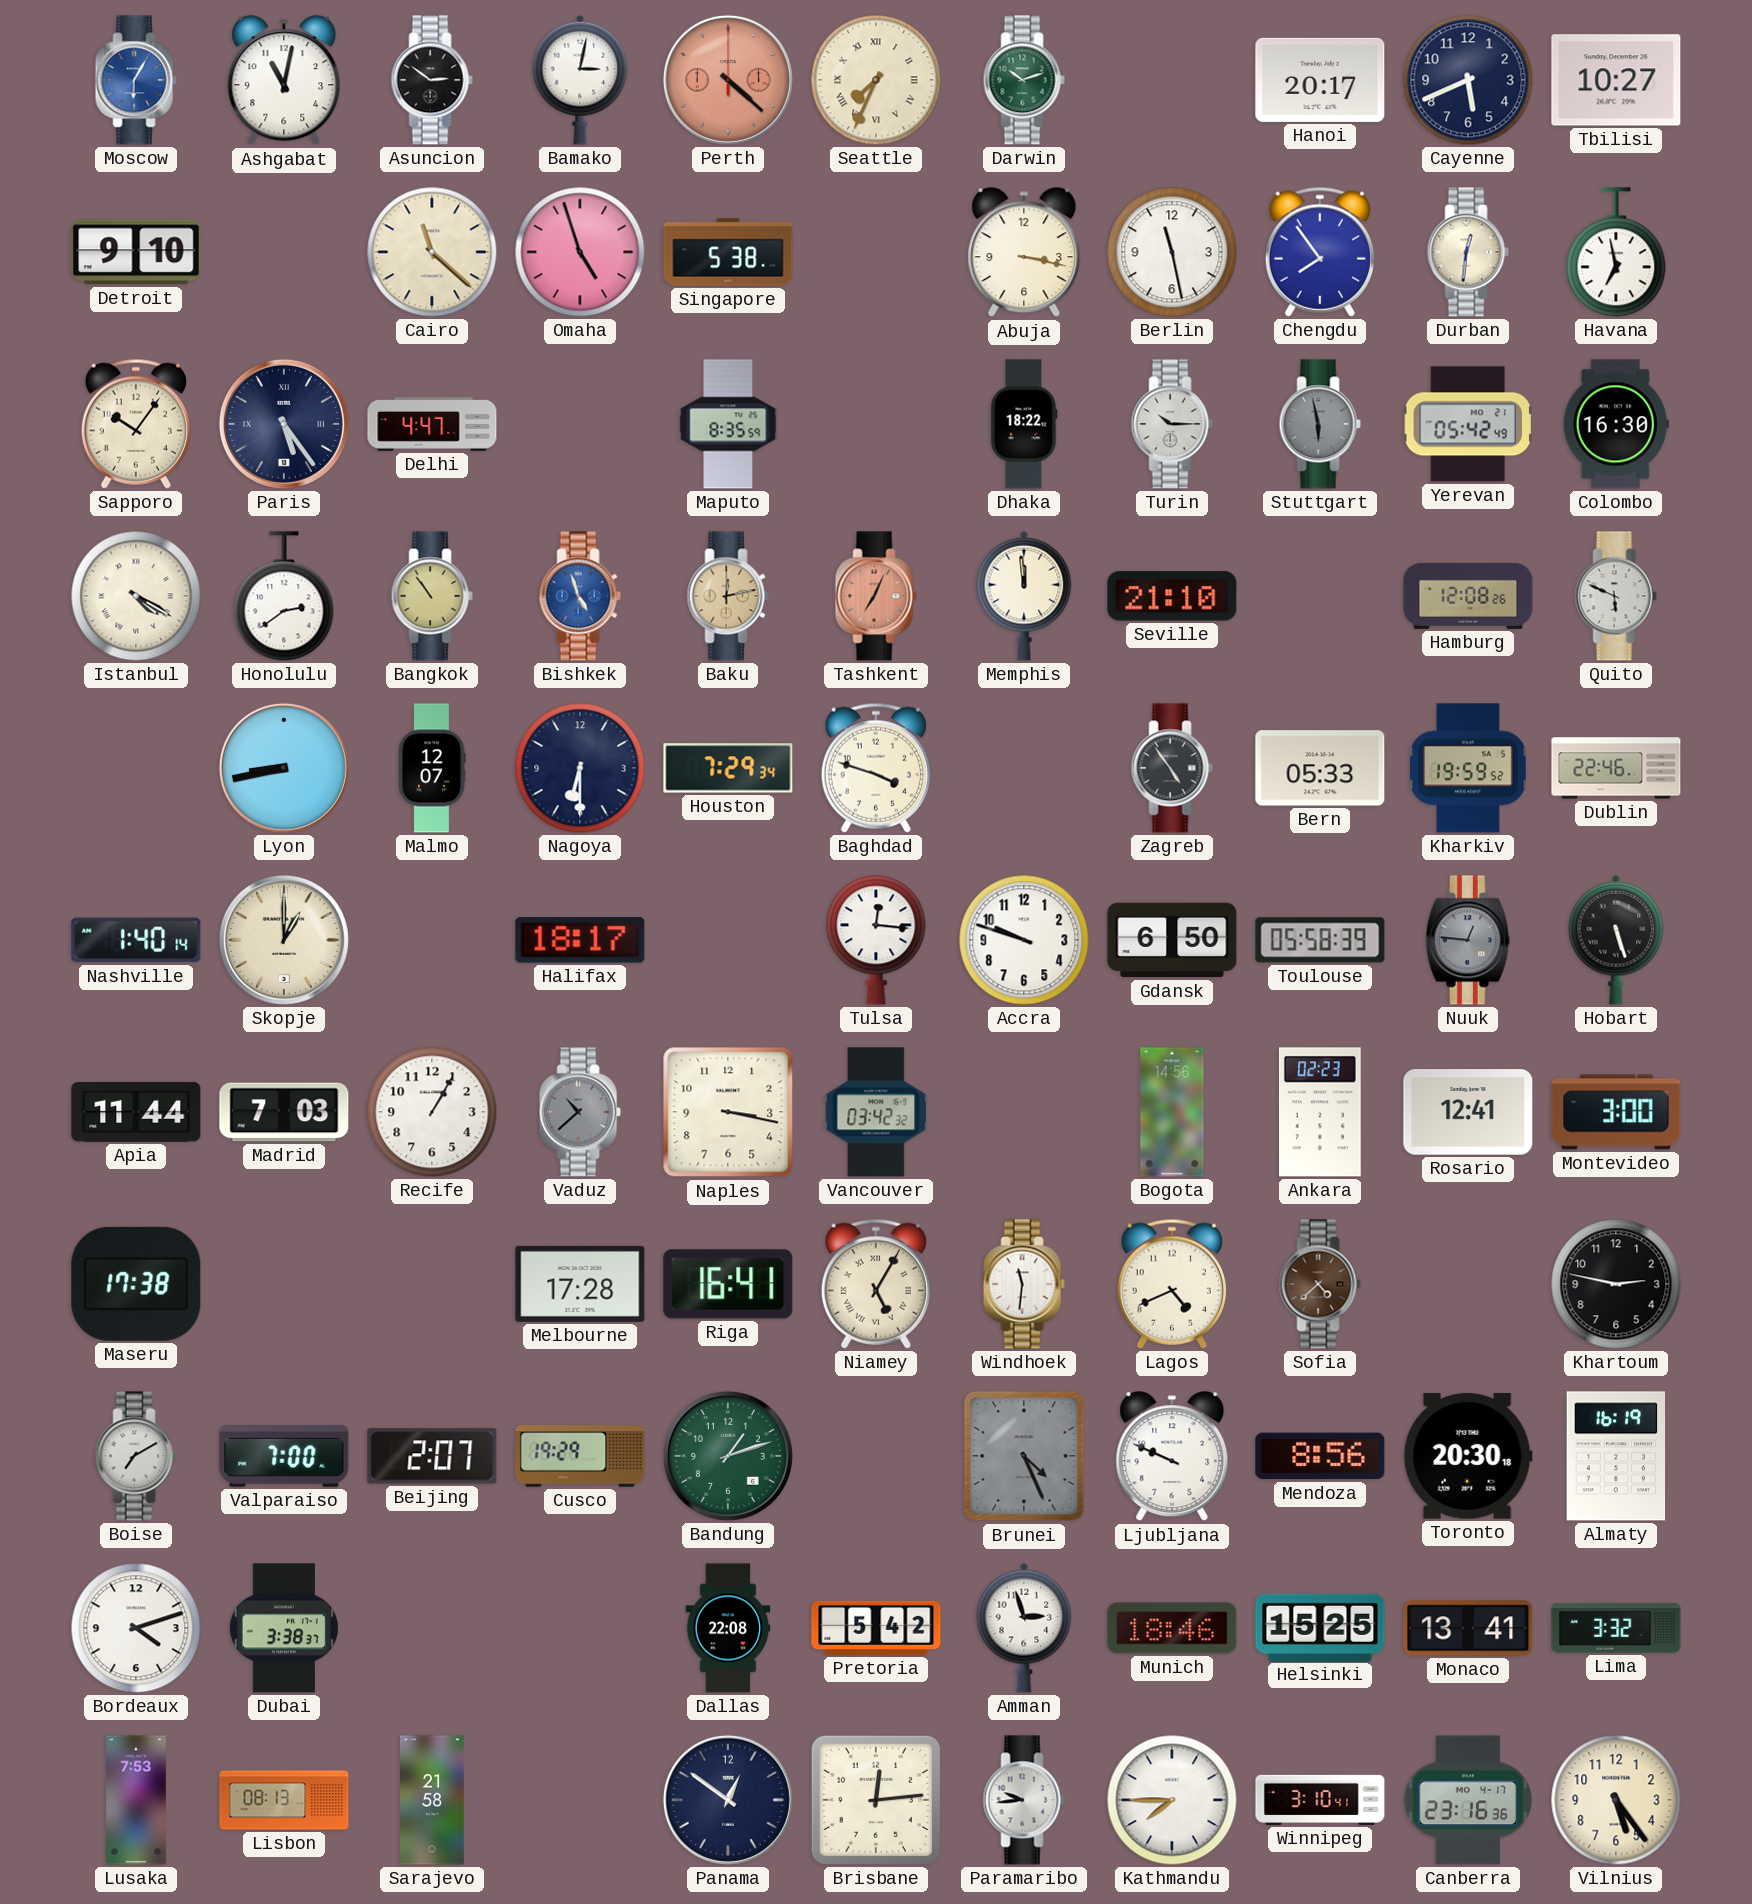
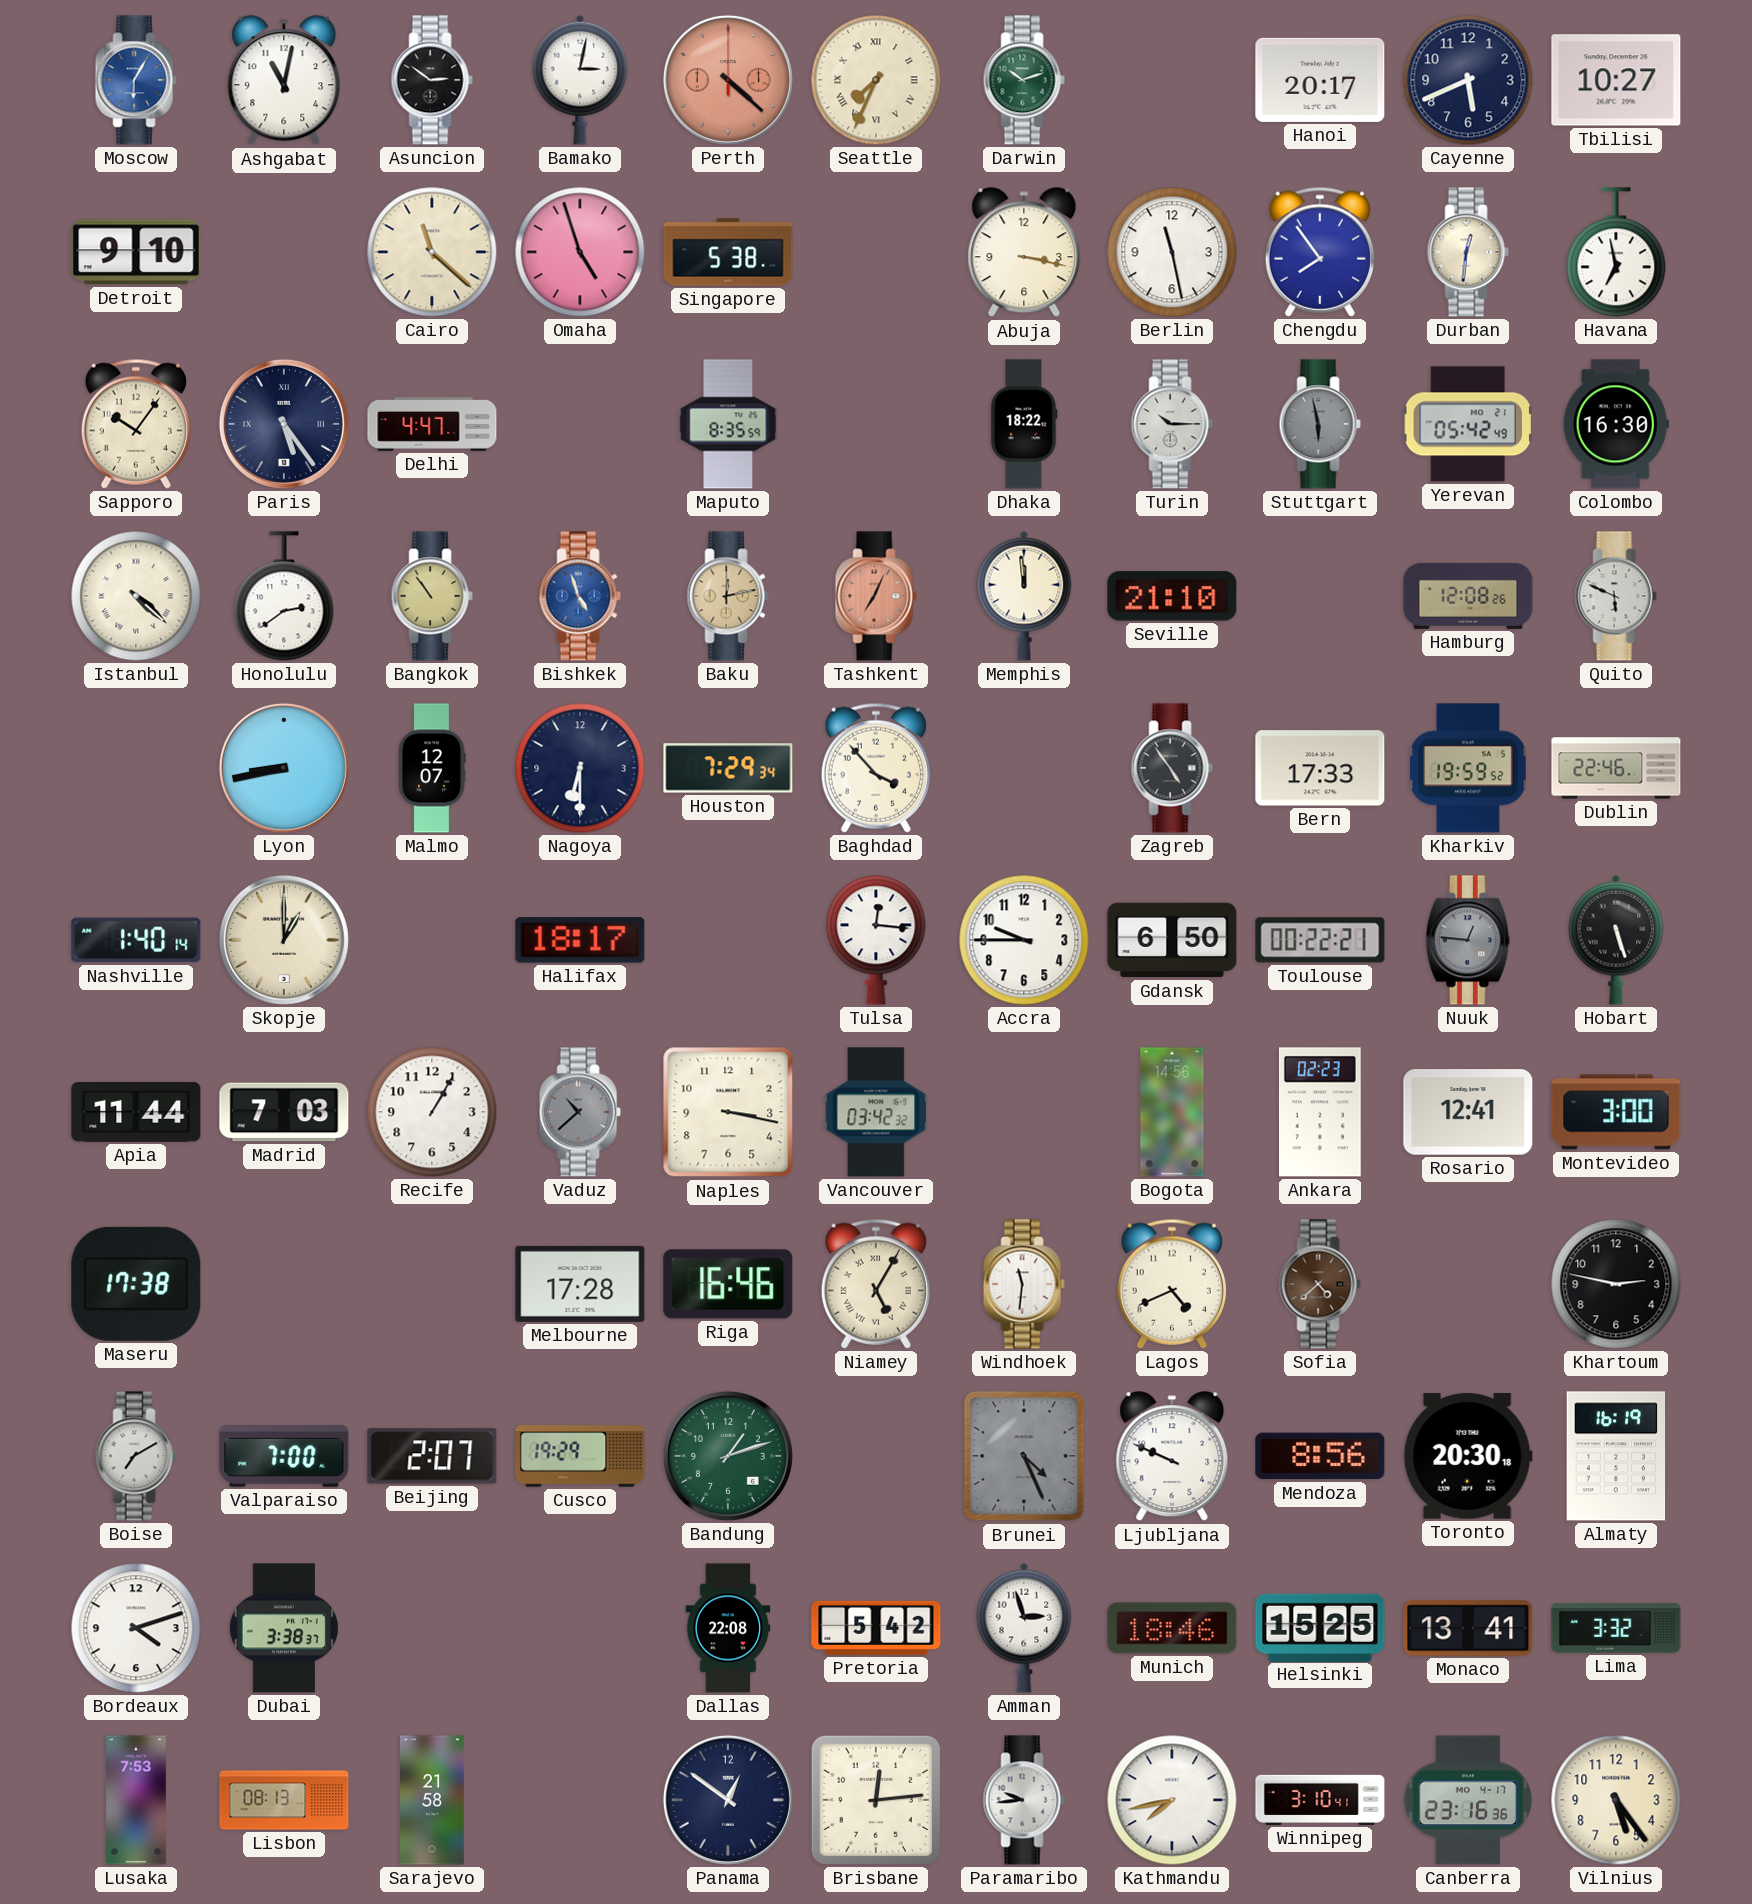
Istanbul: 4:20 -> 4:22 (136, 596)
Baghdad: 3:48 -> 3:53 (876, 768)
Bern: 05:33 -> 17:33 (1320, 768)
Accra: 9:48 -> 9:45 (1024, 940)
Toulouse: 05:58 -> 00:22 (1320, 940)
Riga: 16:41 -> 16:46 (728, 1284)
Kathmandu: 7:45 -> 7:43 (1172, 1800)
